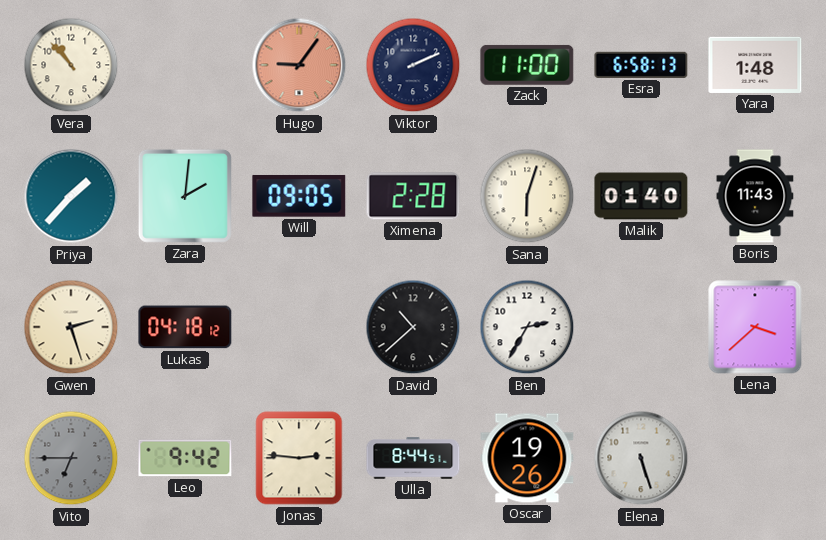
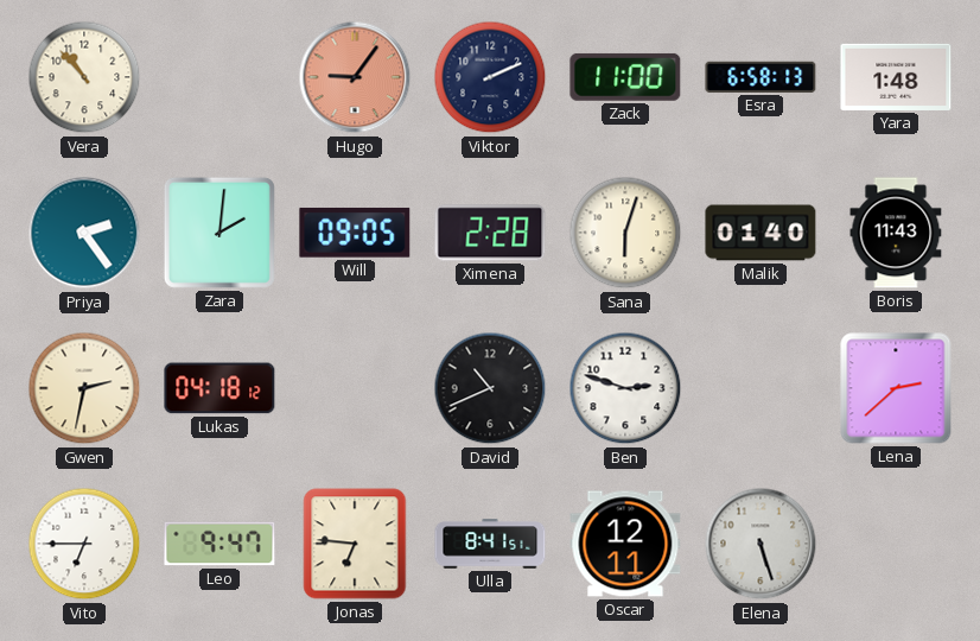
Priya: 1:37 -> 2:24 (84, 233)
Gwen: 2:27 -> 2:32 (84, 388)
David: 10:38 -> 10:41 (490, 388)
Ben: 2:35 -> 2:48 (625, 388)
Lena: 3:38 -> 2:38 (896, 388)
Vito dial: grey -> white (84, 544)
Leo: 9:42 -> 9:47 (219, 544)
Jonas: 2:46 -> 6:46 (355, 544)
Ulla: 8:44 -> 8:41 (490, 544)
Oscar: 19:26 -> 12:11 (625, 544)
